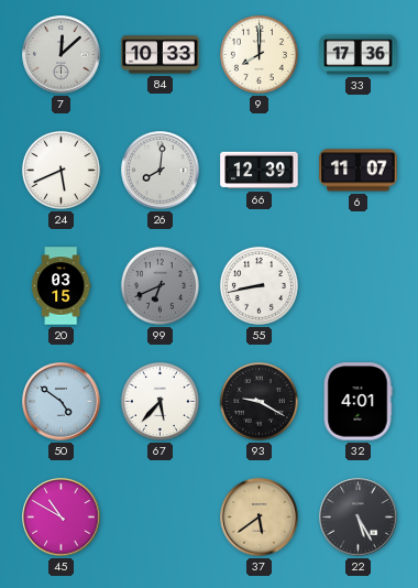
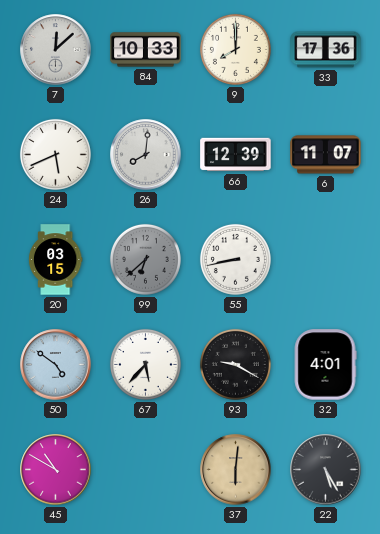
99: 6:41 -> 6:38 (145, 259)
37: 5:39 -> 6:01 (236, 470)
